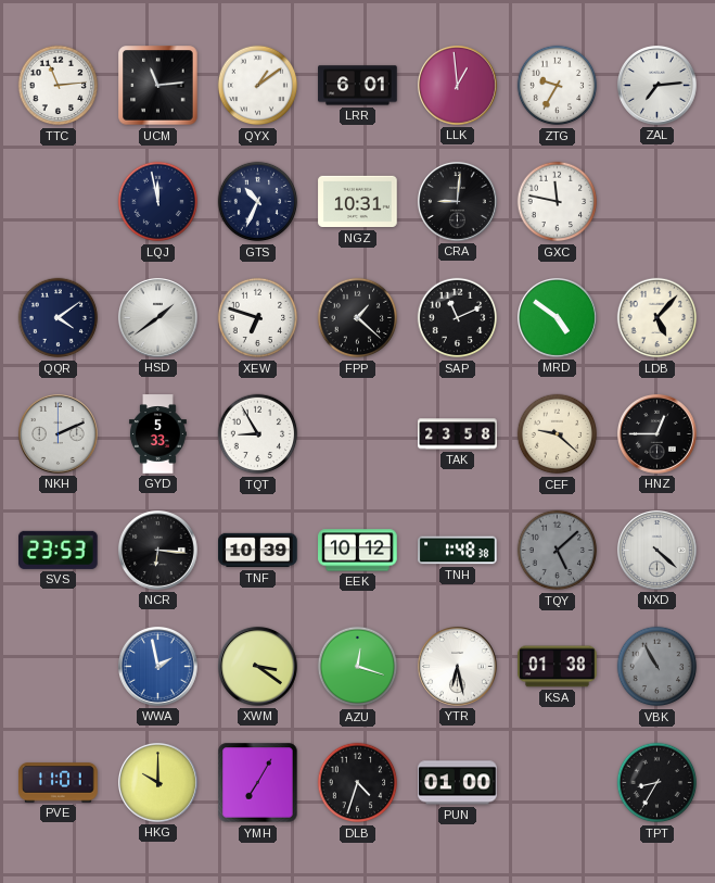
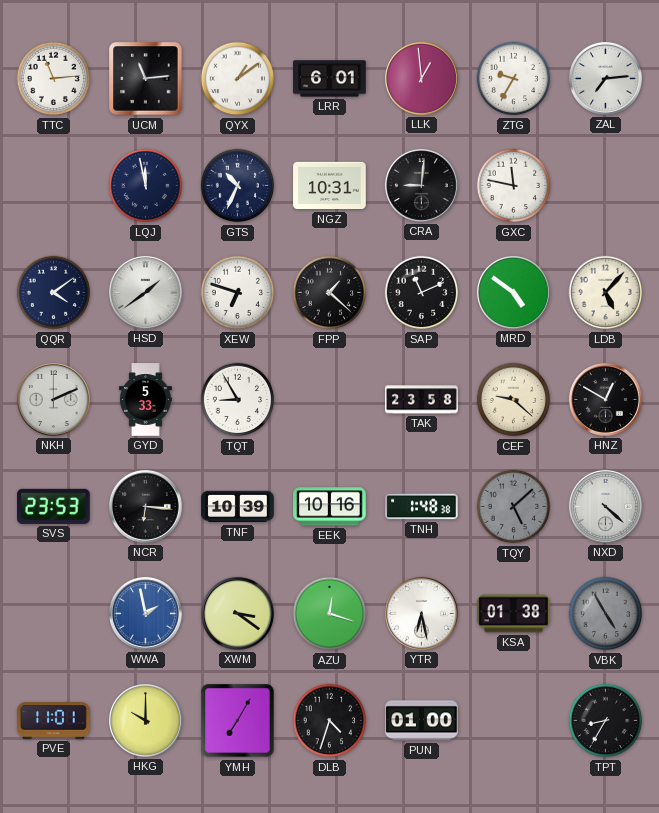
HNZ: 12:45 -> 12:50 (605, 399)
EEK: 10:12 -> 10:16 (330, 507)
VBK: 10:55 -> 4:55 (606, 614)
